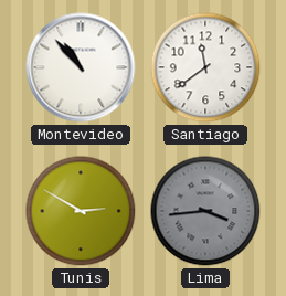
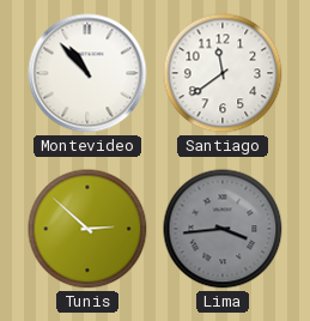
Tunis: 2:50 -> 2:52 (87, 229)
